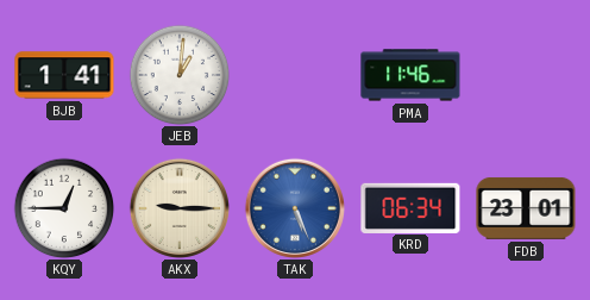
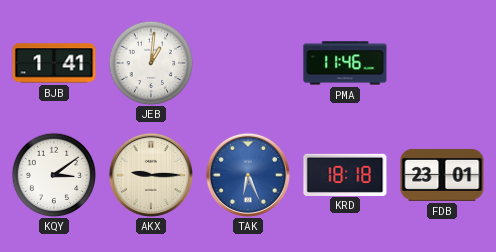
KQY: 12:45 -> 3:09 (54, 175)
TAK: 5:26 -> 6:26 (248, 175)
KRD: 06:34 -> 18:18 (345, 174)
